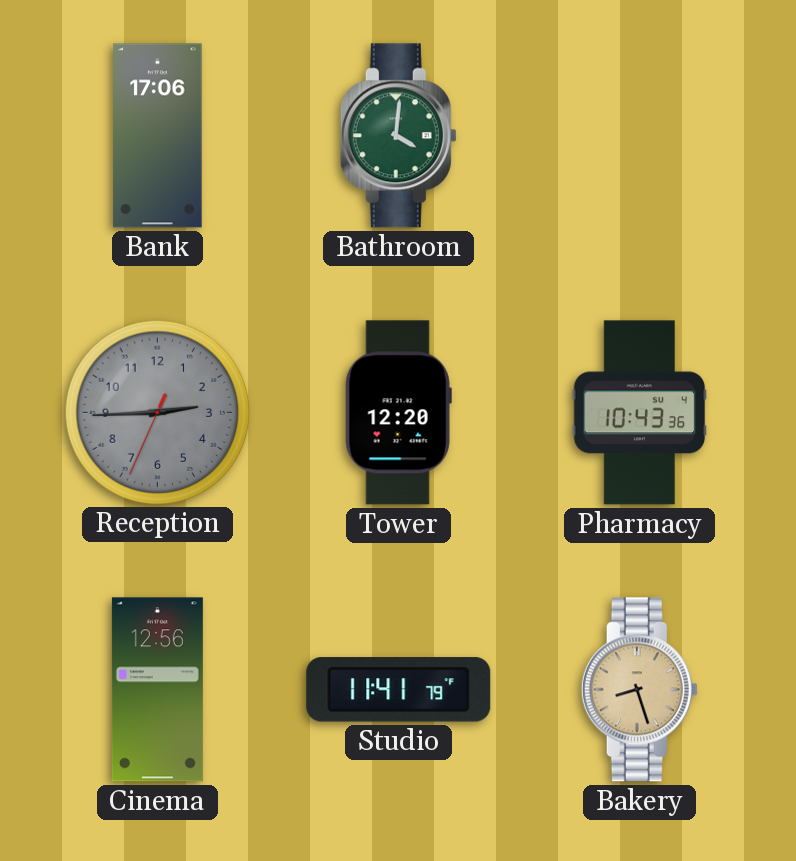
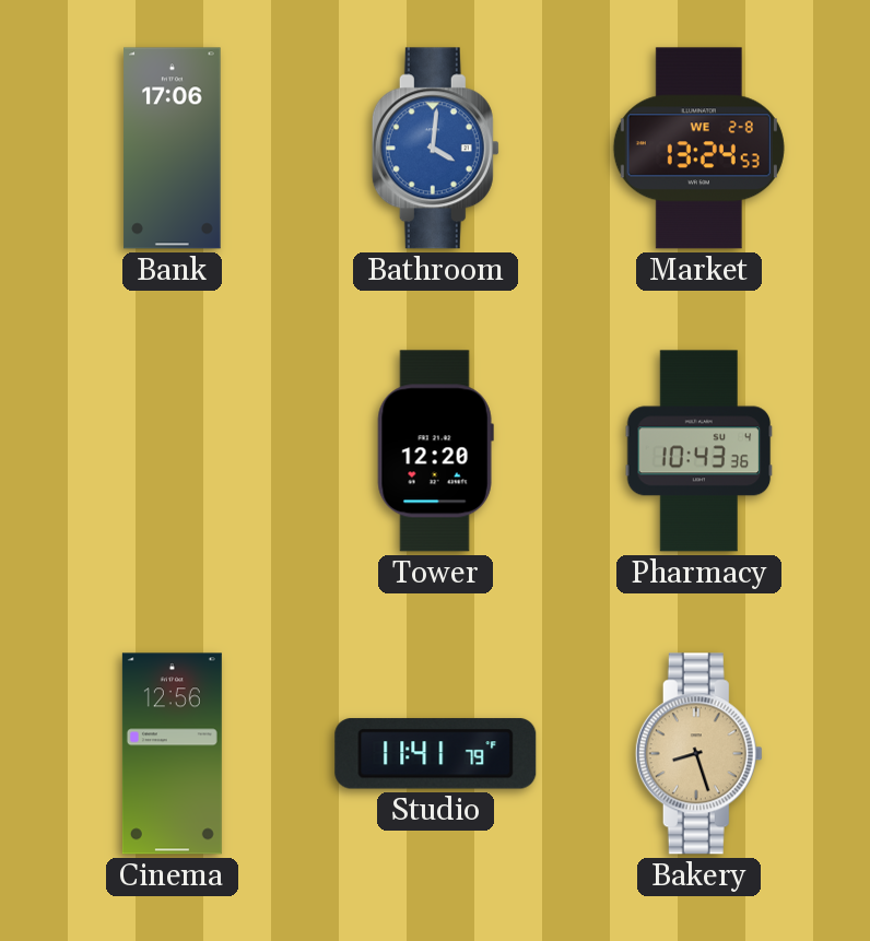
Bathroom dial: green -> blue (435, 149)
Market: none -> 13:24 (698, 149)
Reception: 2:44 -> none (157, 412)
